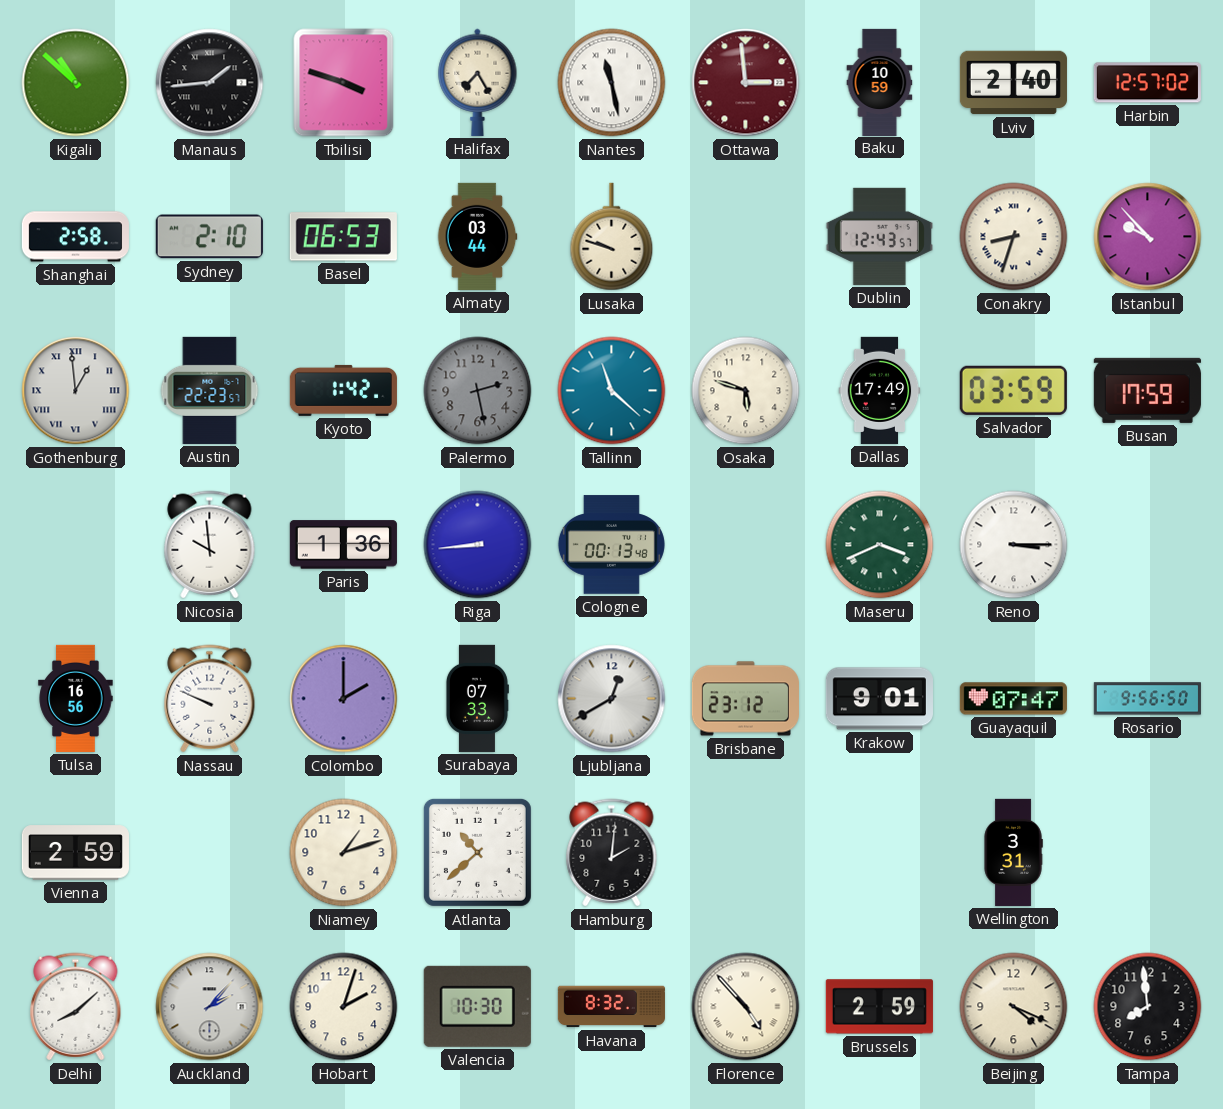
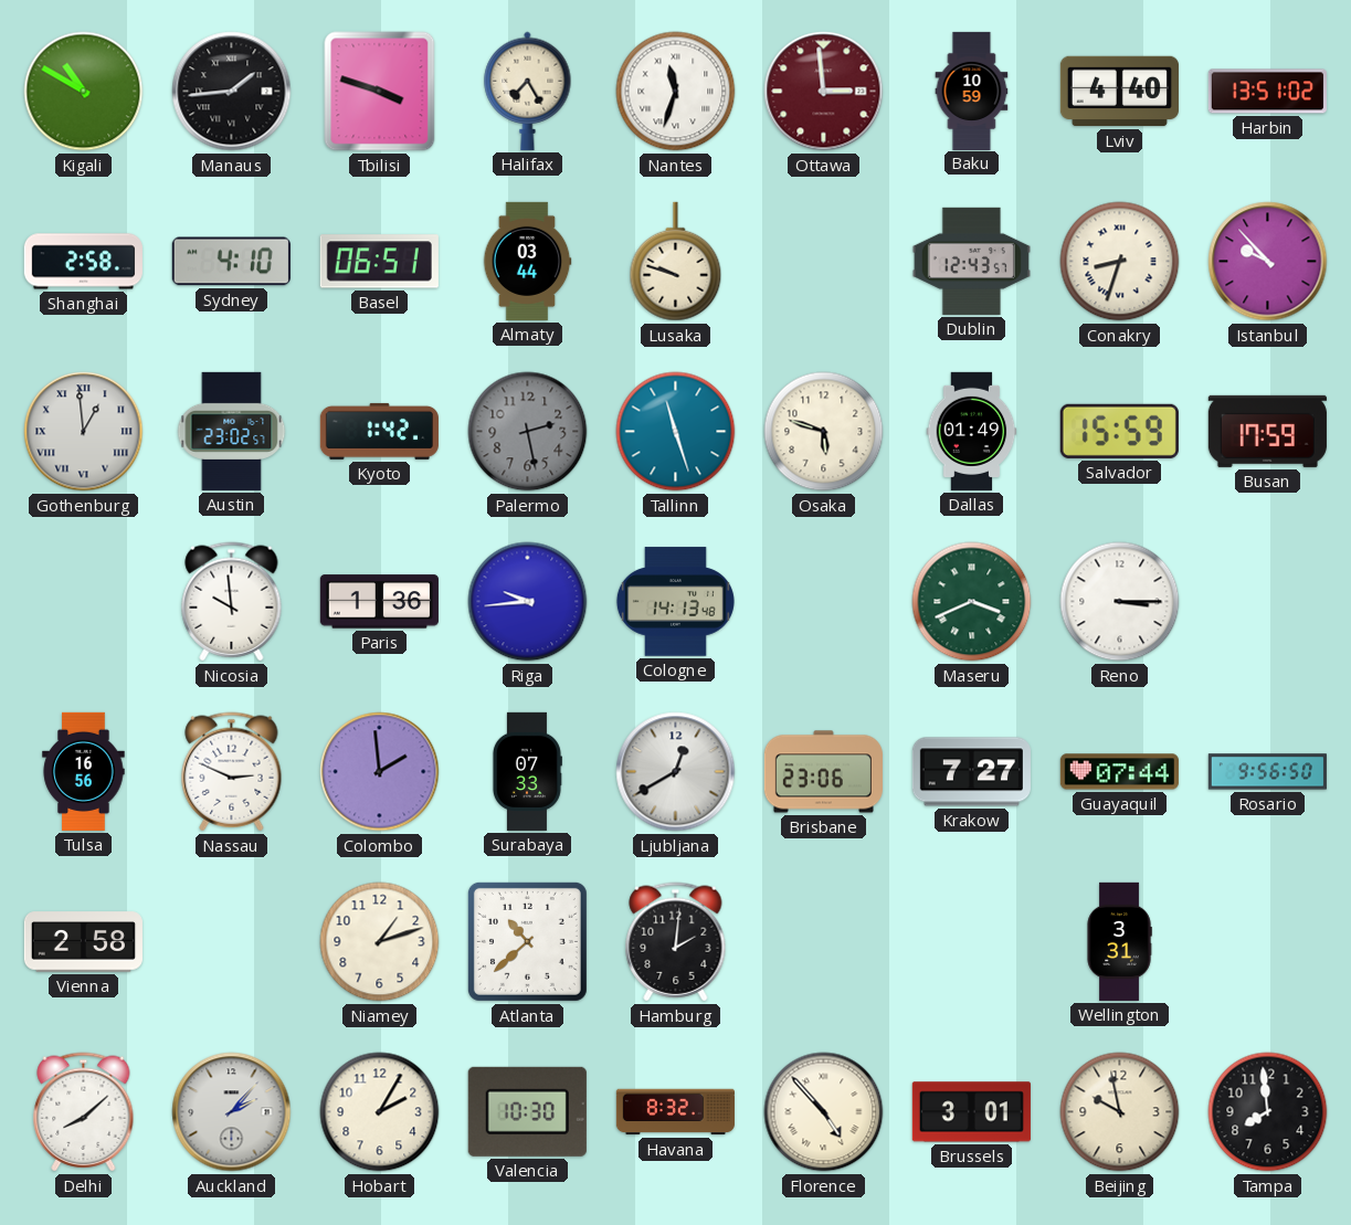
Kigali: 10:52 -> 10:50 (84, 92)
Nantes: 11:28 -> 11:33 (676, 92)
Lviv: 2:40 -> 4:40 (1119, 92)
Harbin: 12:57 -> 13:51 (1267, 92)
Sydney: 2:10 -> 4:10 (231, 262)
Basel: 06:53 -> 06:51 (379, 262)
Austin: 22:23 -> 23:02 (232, 431)
Tallinn: 11:22 -> 11:27 (676, 432)
Dallas: 17:49 -> 01:49 (972, 431)
Salvador: 03:59 -> 15:59 (1119, 431)
Riga: 8:44 -> 9:44 (528, 602)
Cologne: 00:13 -> 14:13 (675, 602)
Nassau: 9:49 -> 2:49 (232, 772)
Colombo: 2:00 -> 1:59 (380, 772)
Brisbane: 23:12 -> 23:06 (823, 772)
Krakow: 9:01 -> 7:27 (971, 772)
Guayaquil: 07:47 -> 07:44 (1119, 772)
Vienna: 2:59 -> 2:58 (83, 942)
Hobart: 2:03 -> 2:05 (380, 1112)
Brussels: 2:59 -> 3:01 (971, 1112)
Beijing: 4:19 -> 9:58 (1120, 1112)
